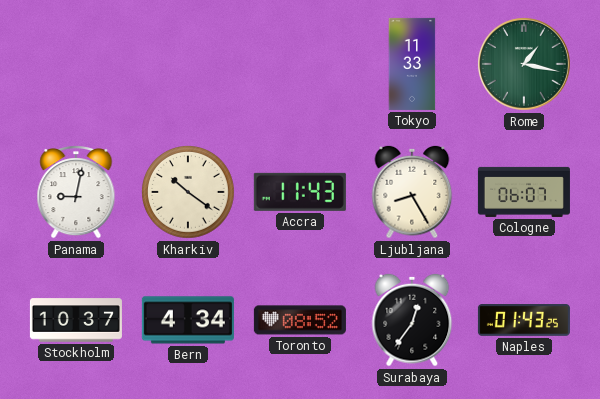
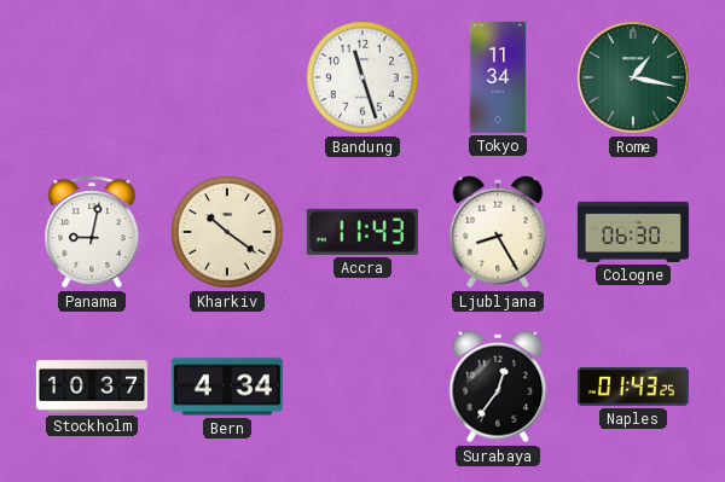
Bandung: none -> 11:27 (364, 79)
Tokyo: 11:33 -> 11:34 (498, 77)
Cologne: 06:07 -> 06:30 (633, 232)
Toronto: 08:52 -> none (300, 320)
